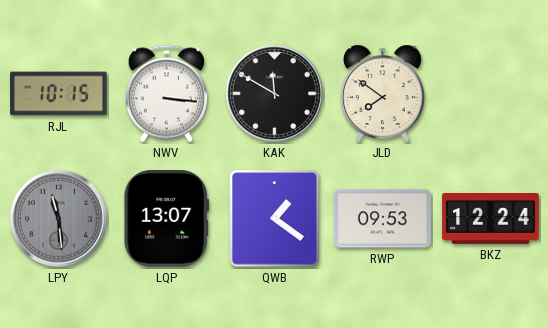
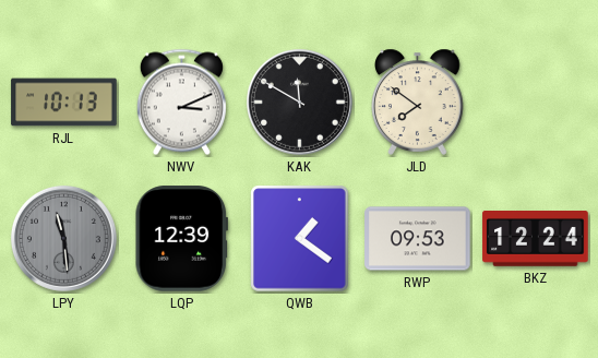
RJL: 10:15 -> 10:13 (64, 103)
NWV: 3:16 -> 3:11 (181, 103)
LQP: 13:07 -> 12:39 (181, 239)
